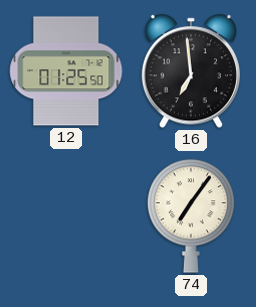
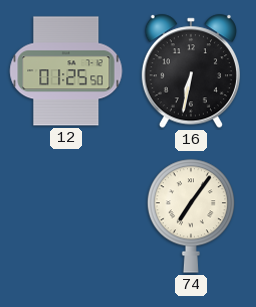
16: 6:59 -> 6:32 (190, 71)
